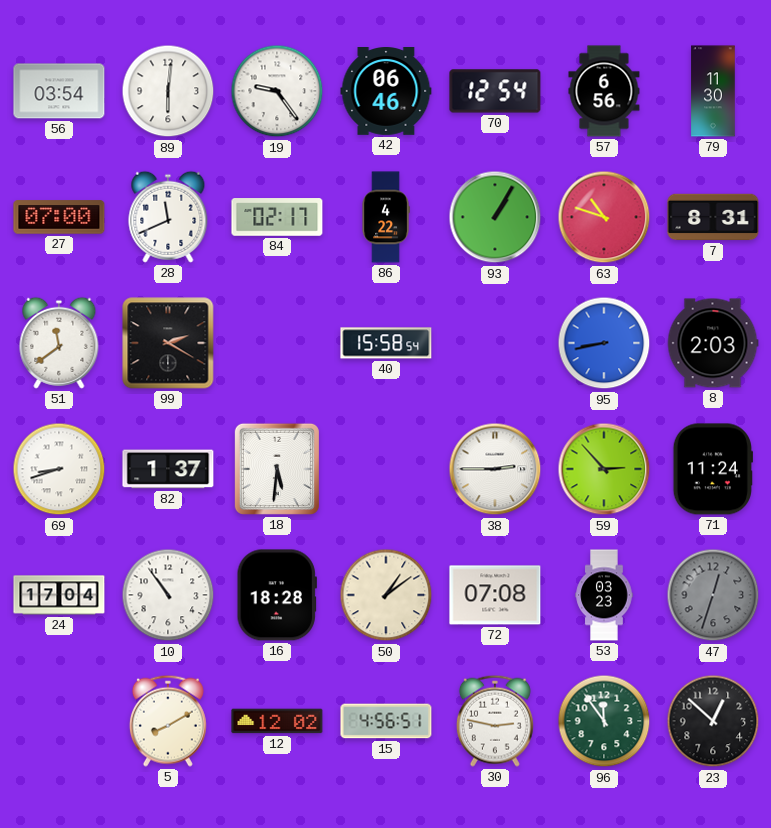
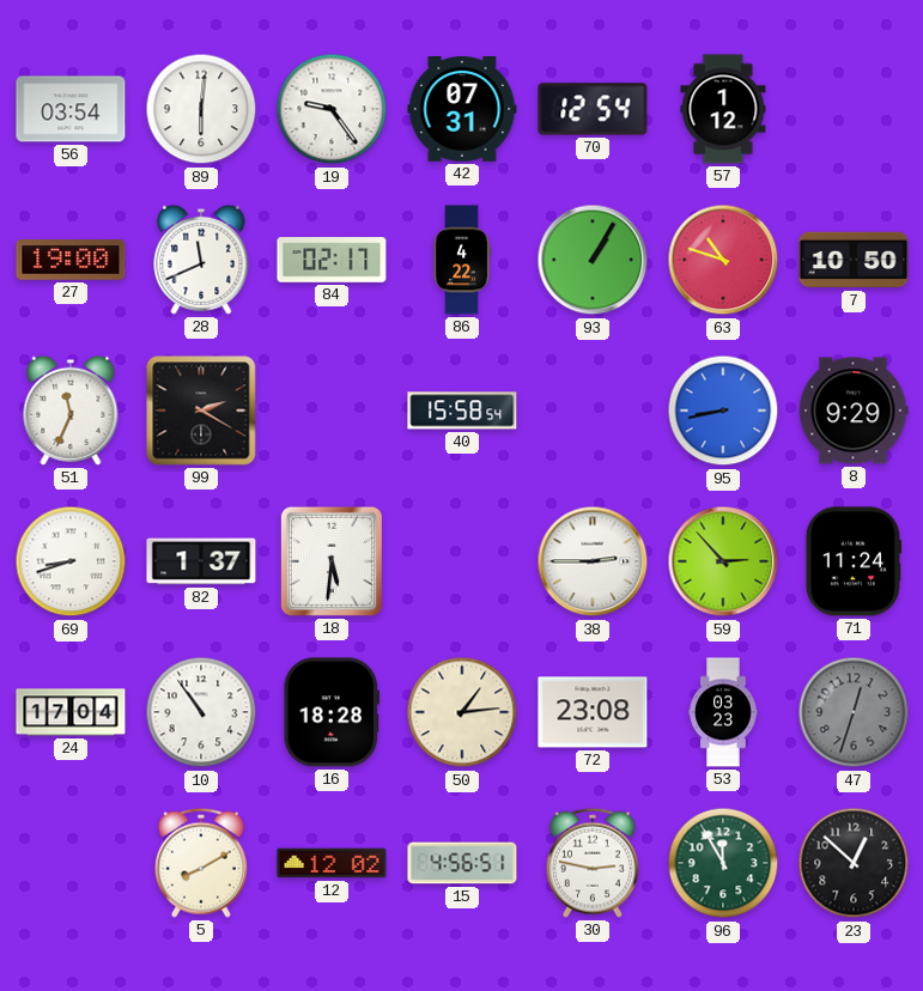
42: 06:46 -> 07:31 (462, 110)
57: 6:56 -> 1:12 (723, 109)
79: 11:30 -> none (713, 91)
27: 07:00 -> 19:00 (71, 260)
7: 8:31 -> 10:50 (854, 260)
51: 11:39 -> 11:34 (71, 411)
8: 2:03 -> 9:29 (854, 411)
50: 1:09 -> 1:14 (462, 712)
72: 07:08 -> 23:08 (593, 712)
96: 11:54 -> 11:55 (723, 863)
